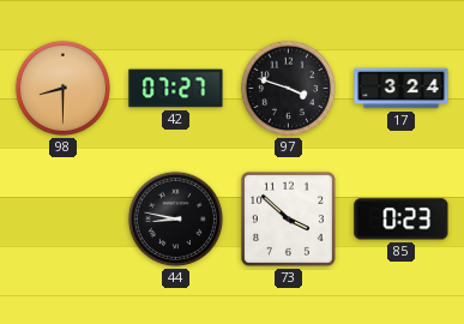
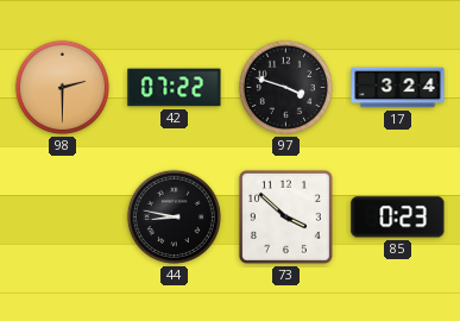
98: 8:30 -> 2:30 (62, 87)
42: 07:27 -> 07:22 (175, 88)
